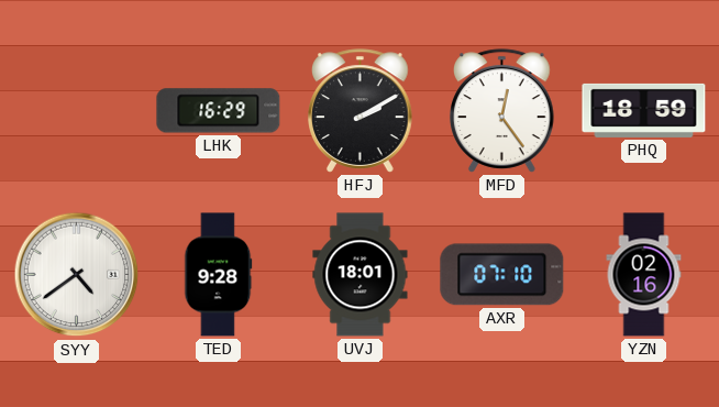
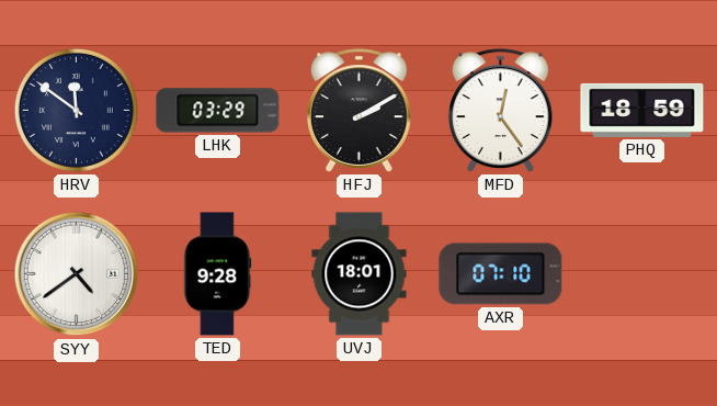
HRV: none -> 11:51 (76, 110)
LHK: 16:29 -> 03:29 (218, 111)
YZN: 02:16 -> none (644, 275)
